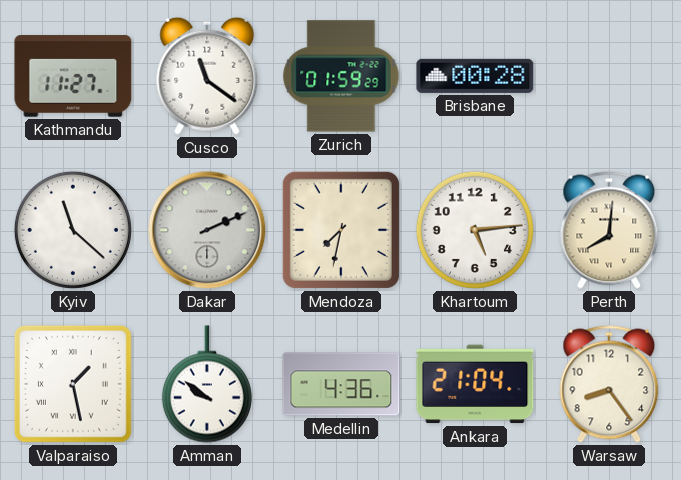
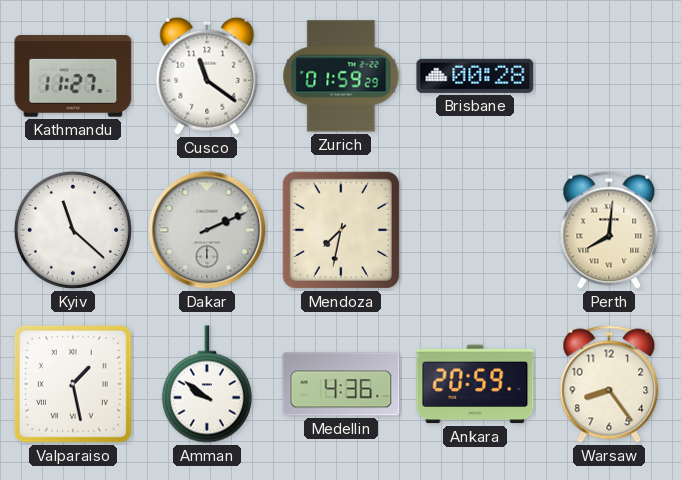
Khartoum: 5:14 -> none (475, 230)
Ankara: 21:04 -> 20:59 (475, 384)
